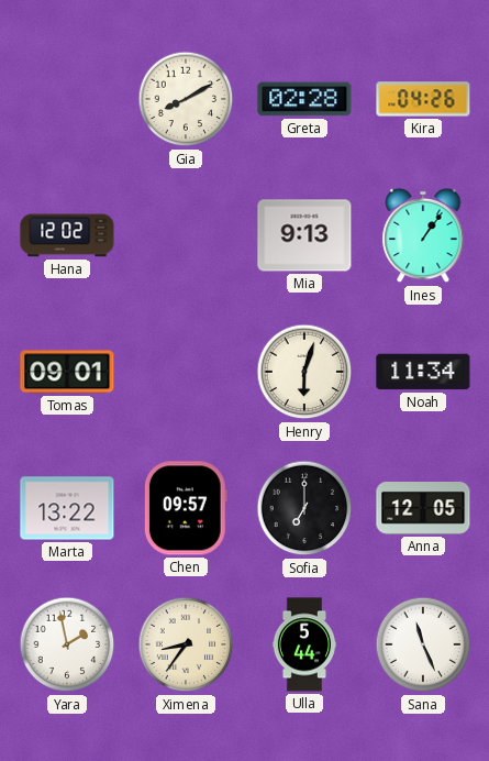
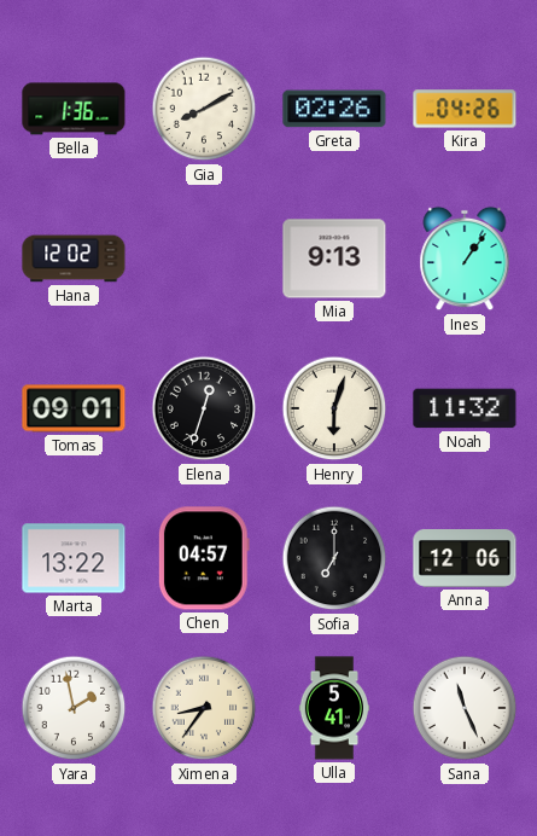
Bella: none -> 1:36 (74, 109)
Greta: 02:28 -> 02:26 (334, 109)
Elena: none -> 12:33 (204, 408)
Noah: 11:34 -> 11:32 (465, 408)
Chen: 09:57 -> 04:57 (204, 558)
Anna: 12:05 -> 12:06 (465, 559)
Ulla: 5:44 -> 5:41 (334, 708)
